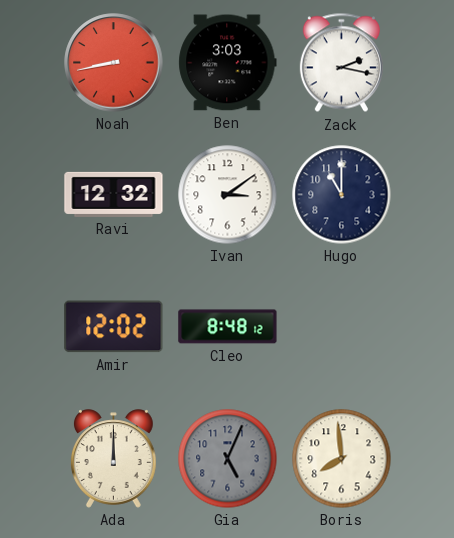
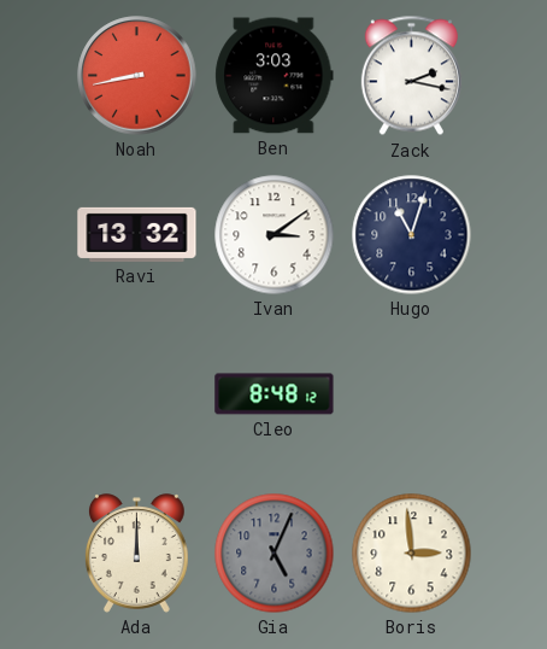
Ravi: 12:32 -> 13:32 (137, 234)
Hugo: 11:00 -> 11:03 (412, 235)
Amir: 12:02 -> none (114, 327)
Boris: 7:59 -> 2:59 (412, 554)
